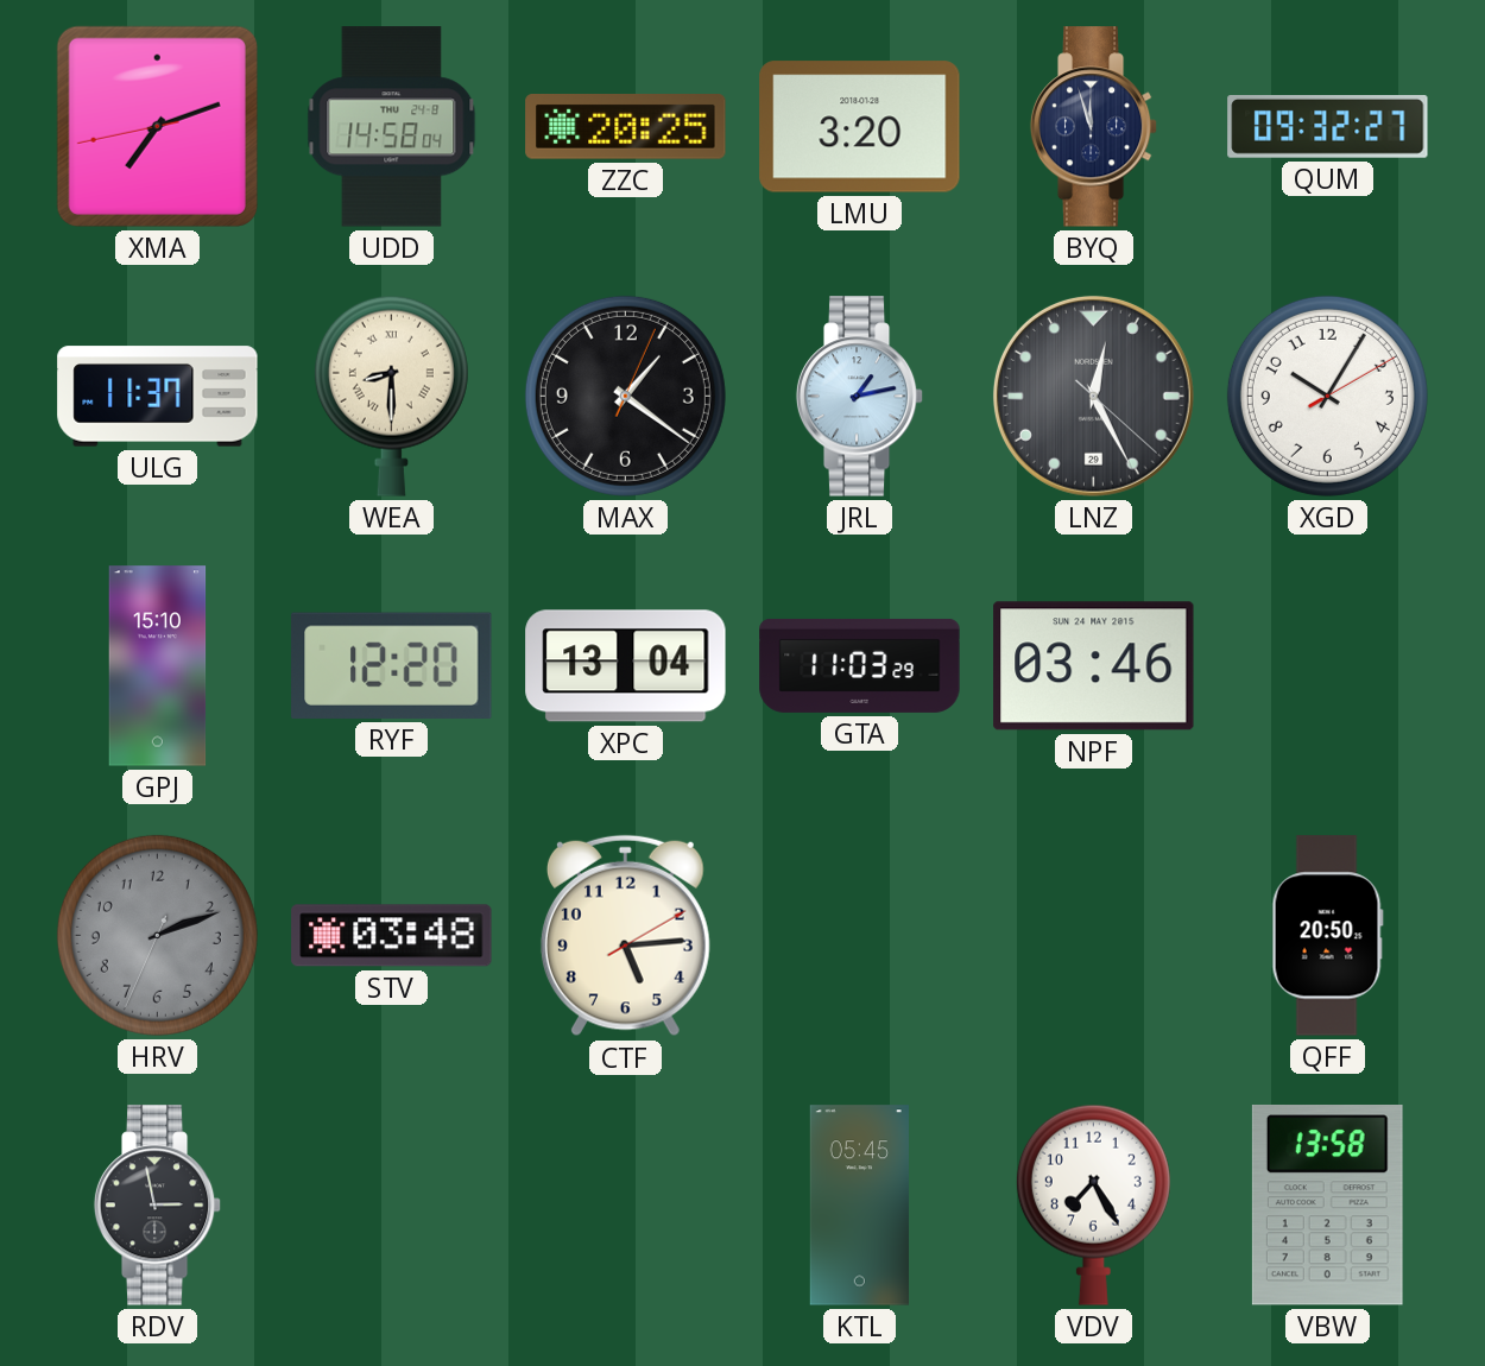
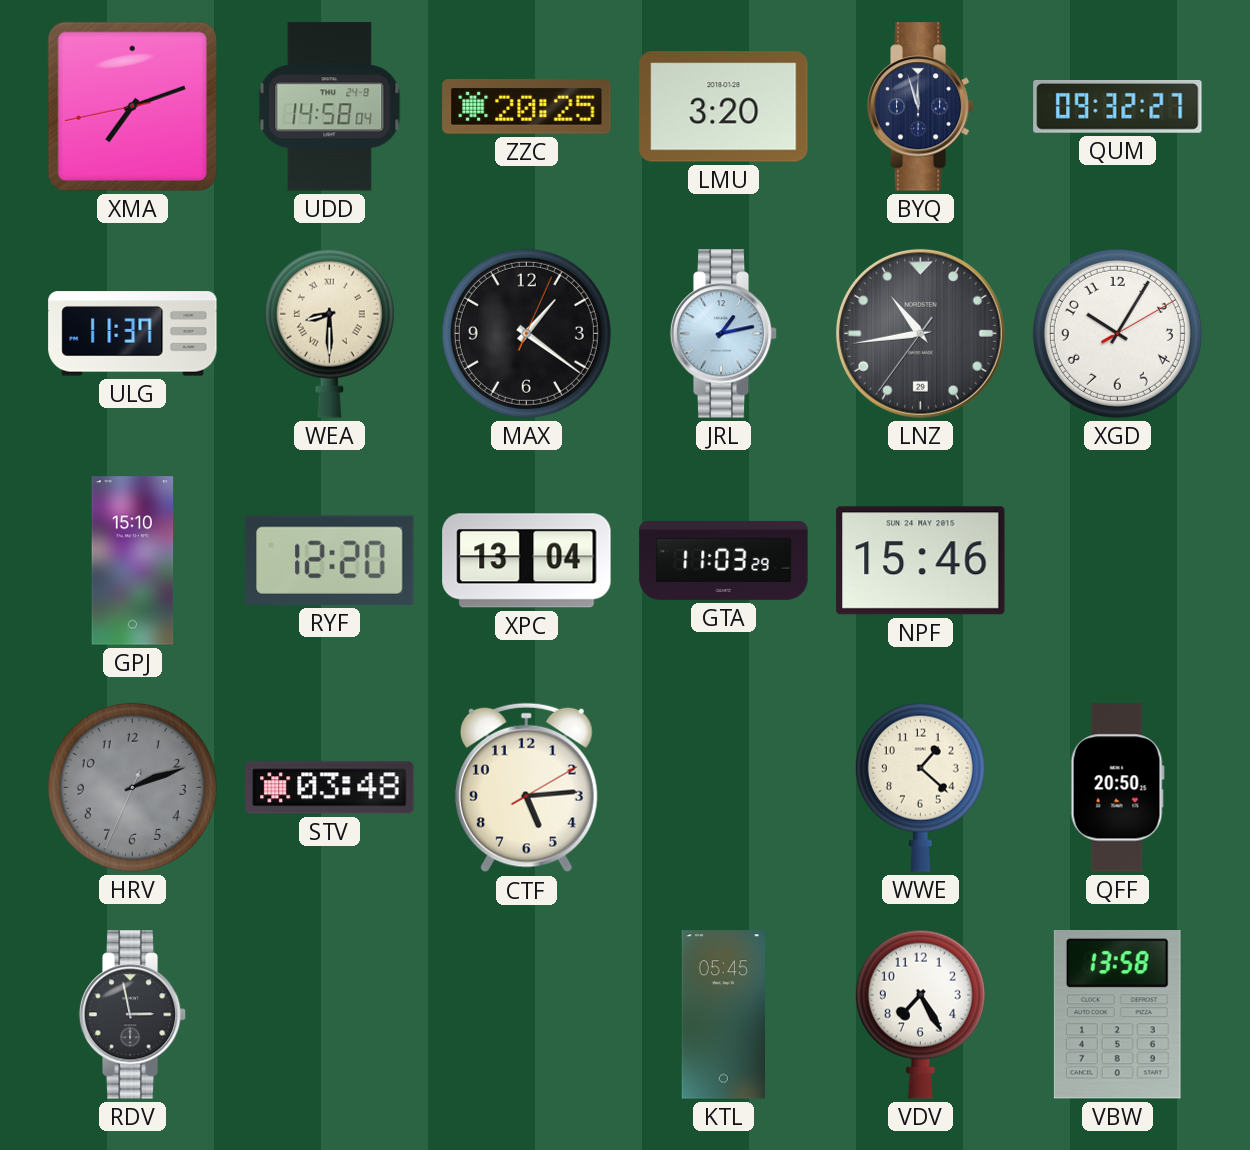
LNZ: 12:25 -> 10:43 (920, 333)
NPF: 03:46 -> 15:46 (921, 561)
WWE: none -> 1:22 (920, 787)
